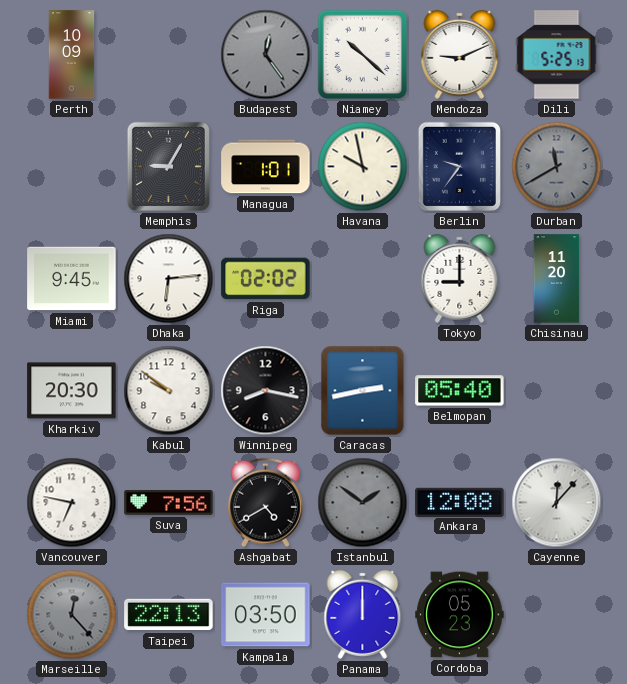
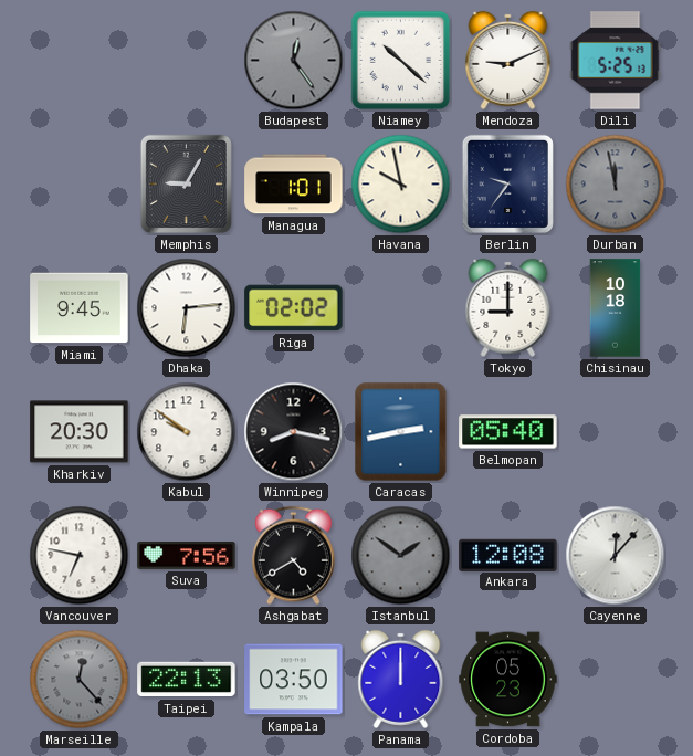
Perth: 10:09 -> none (72, 55)
Durban: 11:40 -> 11:58 (616, 185)
Chisinau: 11:20 -> 10:18 (616, 308)
